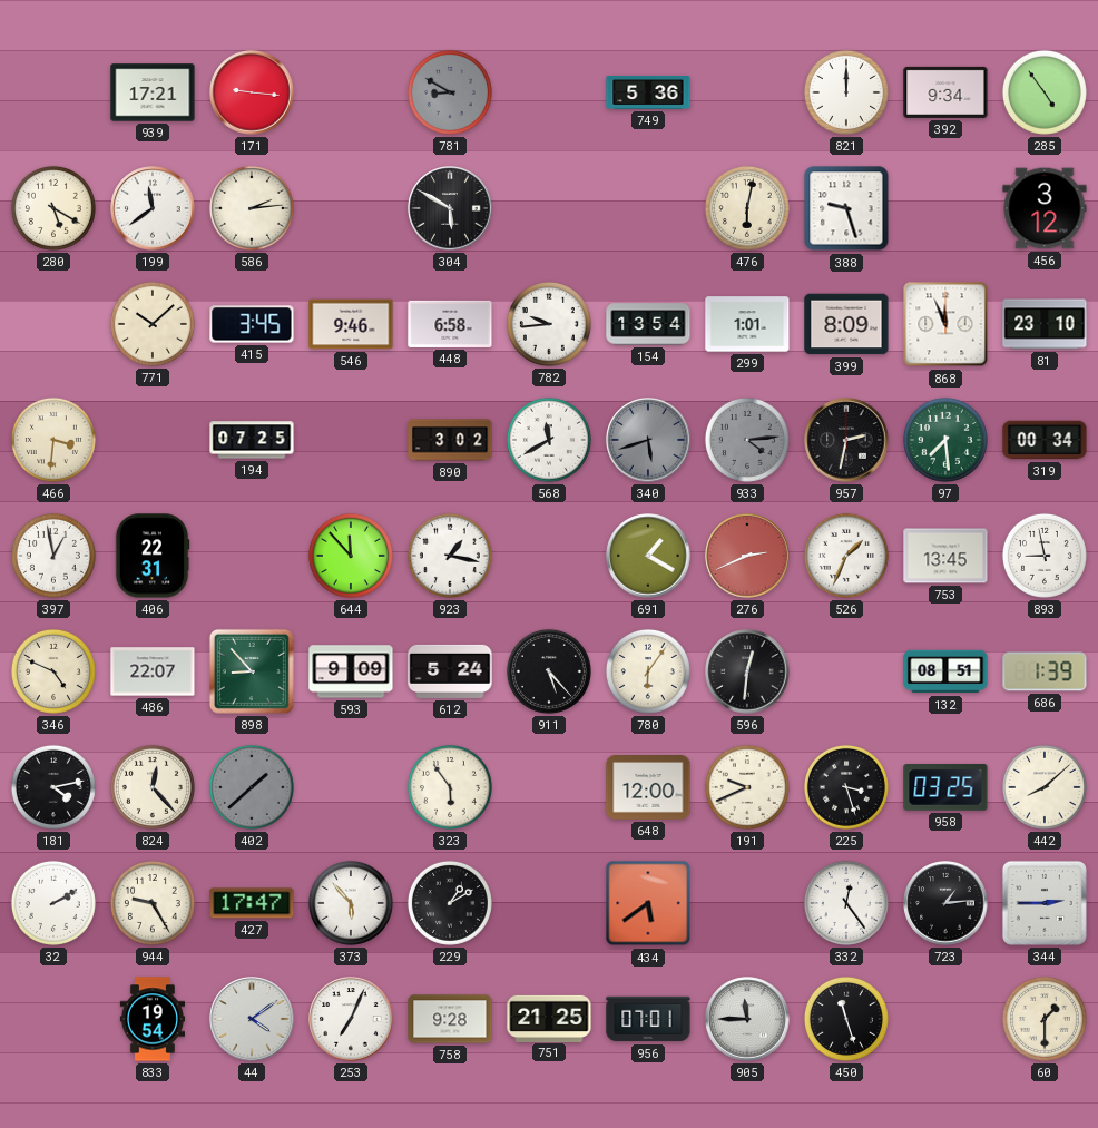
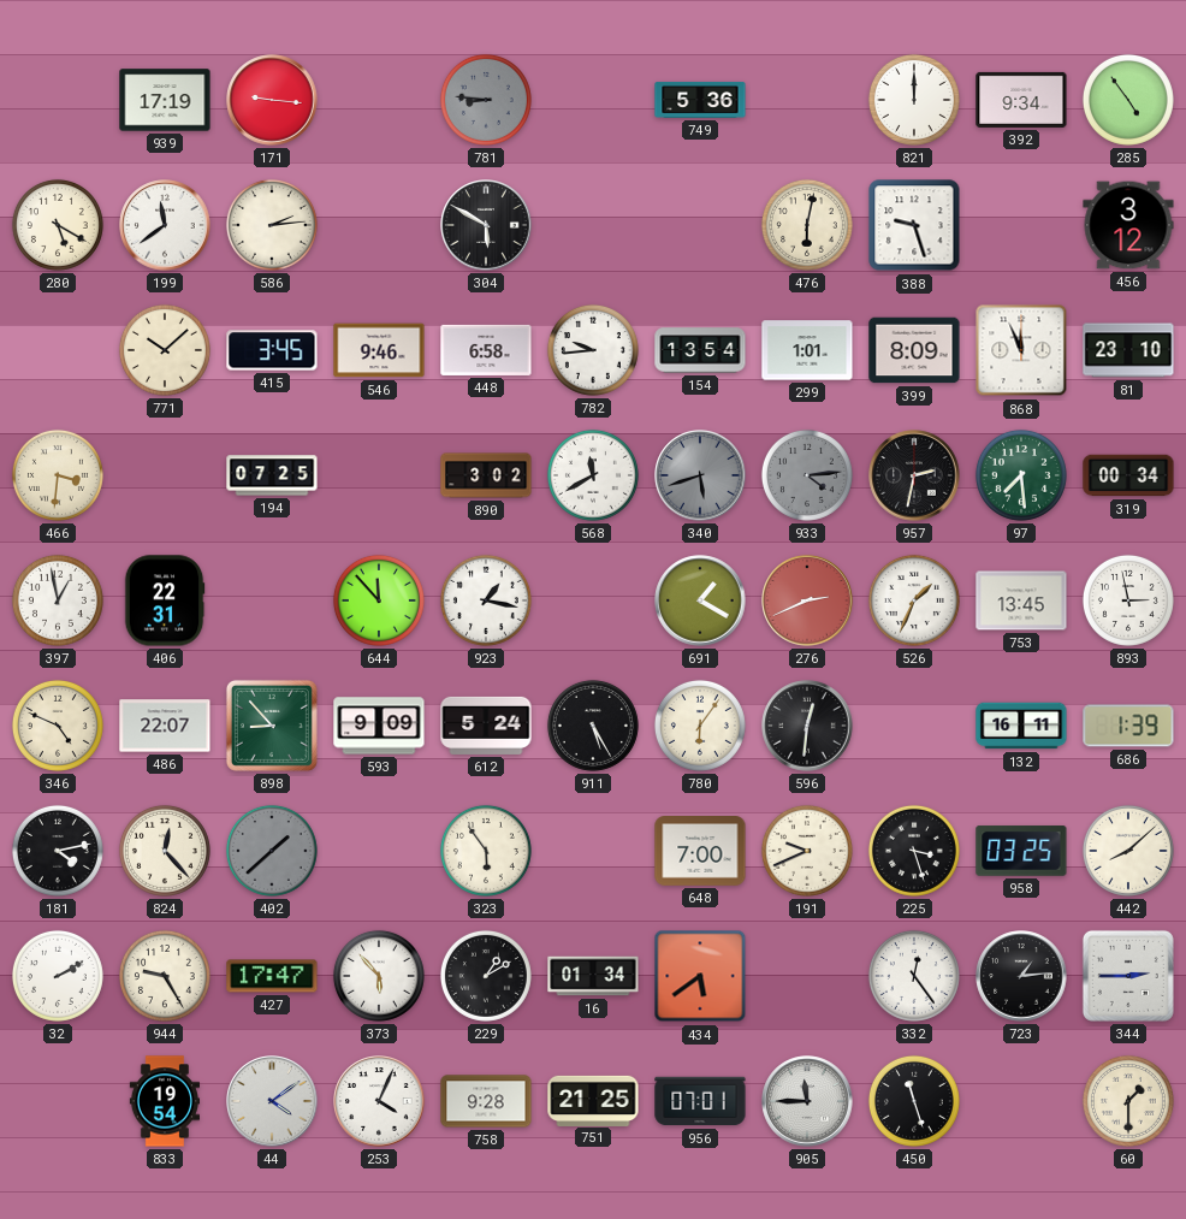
939: 17:21 -> 17:19 (165, 100)
781: 8:50 -> 8:46 (486, 100)
893: 8:58 -> 2:58 (1128, 600)
911: 5:23 -> 5:25 (593, 726)
132: 08:51 -> 16:11 (1021, 726)
648: 12:00 -> 7:00 (700, 852)
16: none -> 01:34 (593, 976)
253: 7:04 -> 4:04 (379, 1101)
